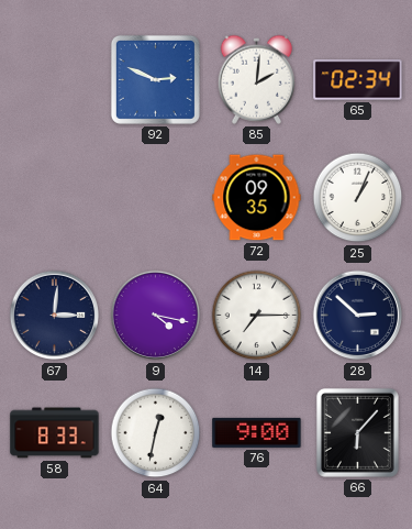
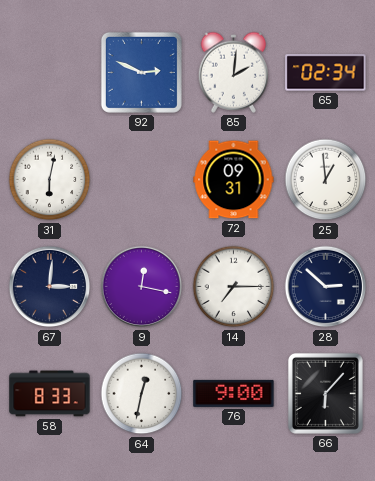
31: none -> 6:02 (50, 180)
72: 09:35 -> 09:31 (234, 180)
25: 1:04 -> 12:59 (326, 180)
9: 4:17 -> 12:17 (142, 287)
